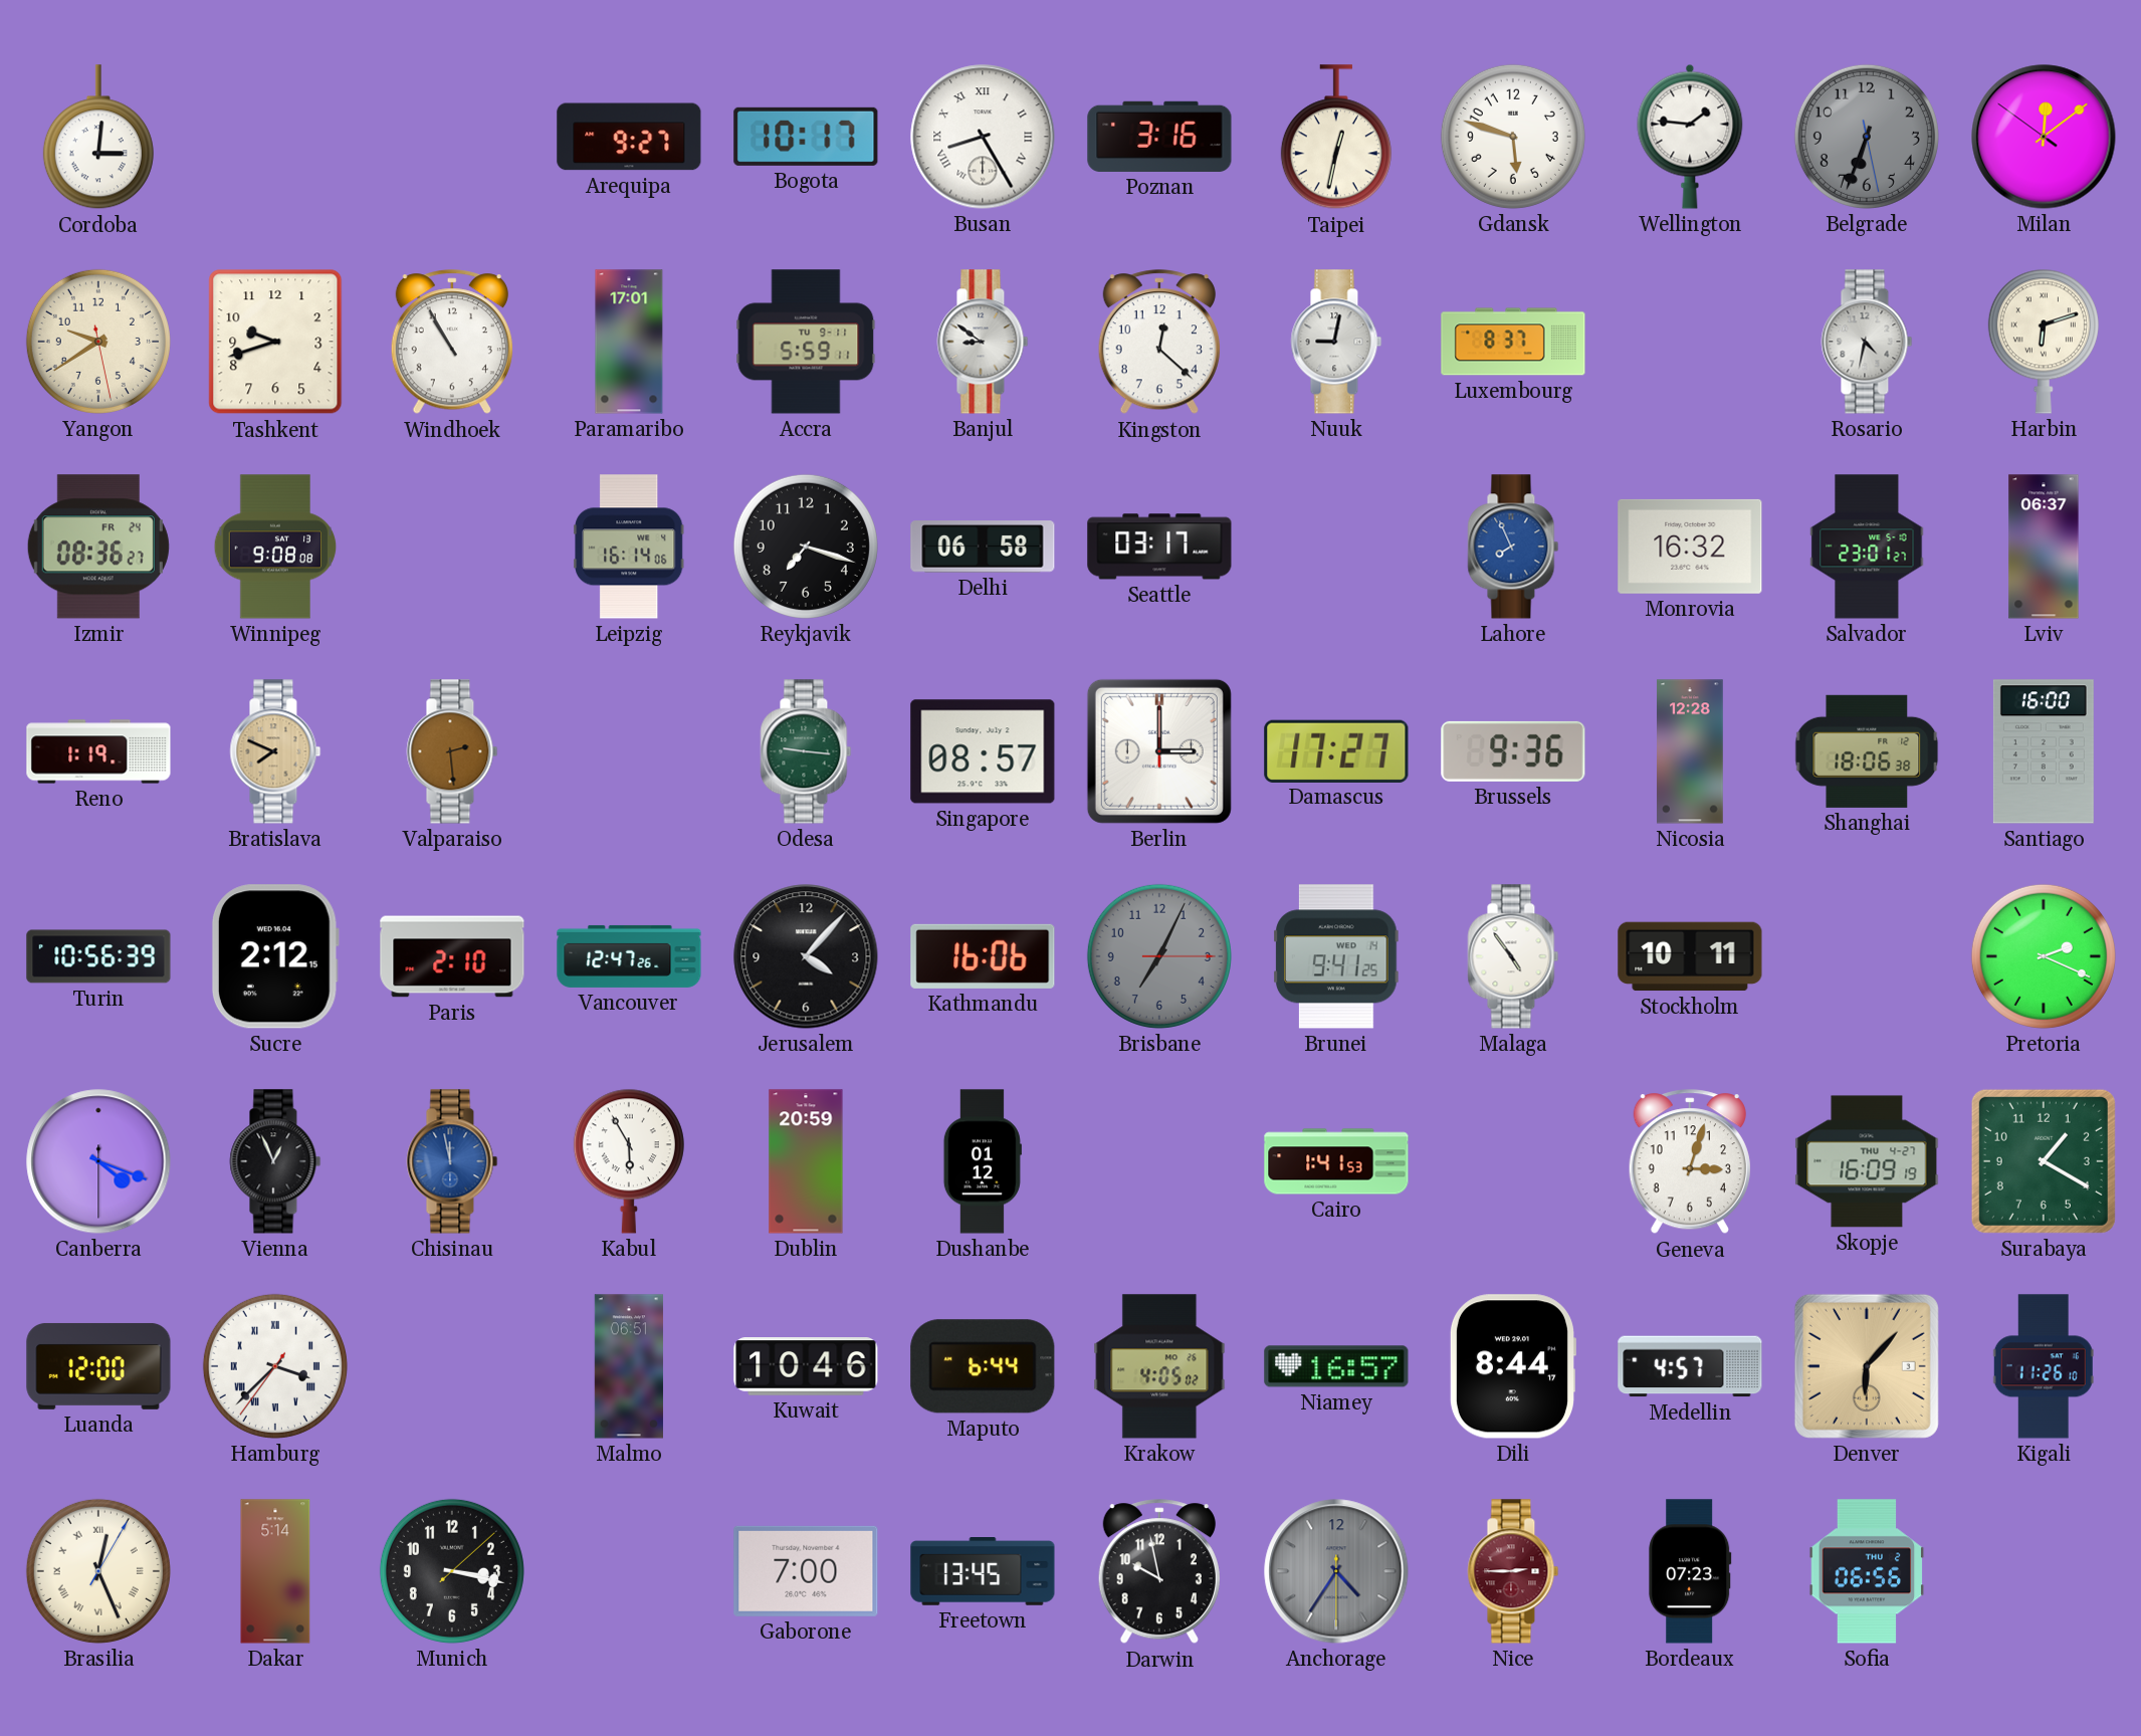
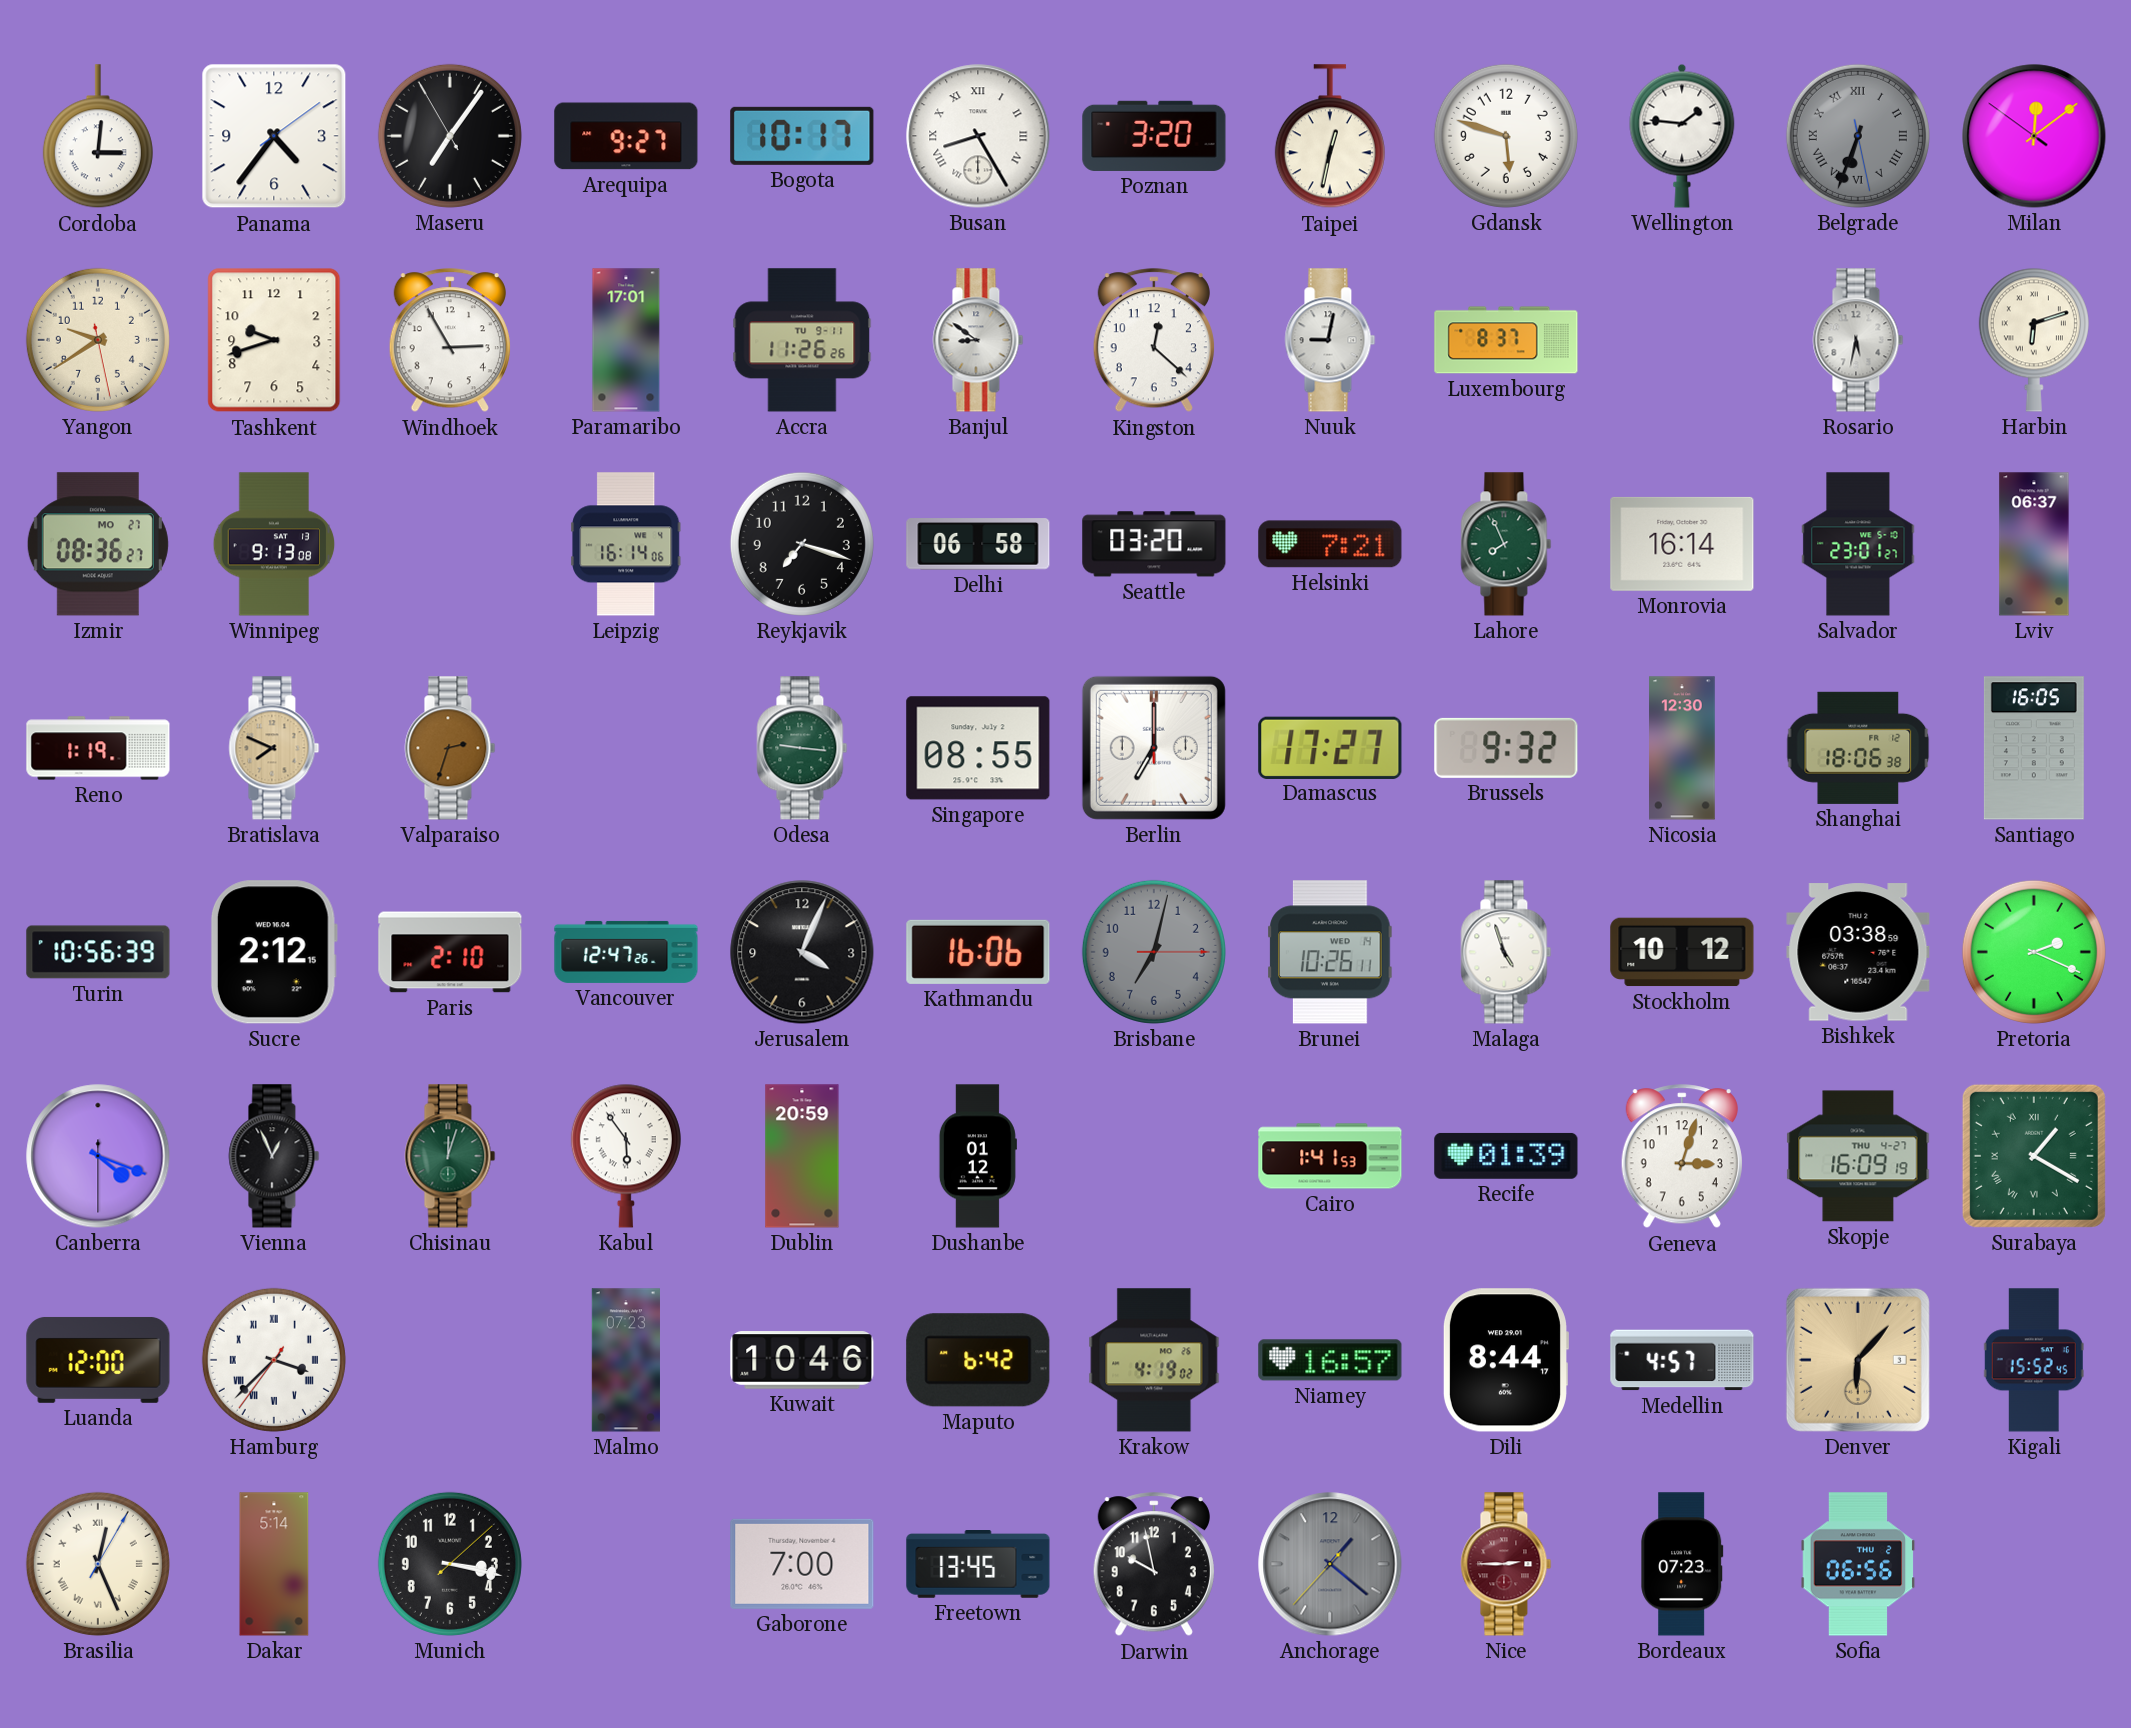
Panama: none -> 4:36 (274, 136)
Maseru: none -> 7:05 (450, 136)
Poznan: 3:16 -> 3:20 (1154, 136)
Belgrade numerals: Arabic -> Roman (1858, 136)
Windhoek: 10:55 -> 2:55 (450, 341)
Accra: 5:59 -> 11:26 (802, 340)
Rosario: 4:32 -> 5:32 (1858, 340)
Izmir date: FR 24 -> MO 27 (98, 544)
Winnipeg: 9:08 -> 9:13 (274, 544)
Seattle: 03:17 -> 03:20 (1154, 544)
Helsinki: none -> 7:21 (1330, 544)
Lahore dial: blue -> green (1506, 544)
Monrovia: 16:32 -> 16:14 (1682, 544)
Valparaiso: 2:29 -> 2:33 (450, 748)
Singapore: 08:57 -> 08:55 (978, 748)
Berlin: 3:00 -> 7:00 (1154, 748)
Brussels: 9:36 -> 9:32 (1506, 748)
Nicosia: 12:28 -> 12:30 (1682, 748)
Santiago: 16:00 -> 16:05 (2034, 748)
Jerusalem: 4:07 -> 4:04 (802, 952)
Brisbane: 7:04 -> 7:02 (1154, 952)
Brunei: 9:41 -> 10:26 (1330, 952)
Malaga: 4:54 -> 4:57 (1506, 952)
Stockholm: 10:11 -> 10:12 (1682, 952)
Bishkek: none -> 03:38 (1858, 952)
Chisinau: 11:58 -> 12:03 (450, 1156)
Chisinau dial: blue -> green (450, 1156)
Kabul: 5:55 -> 5:54 (626, 1156)
Recife: none -> 01:39 (1506, 1156)
Surabaya numerals: Arabic -> Roman (2034, 1156)
Malmo: 06:51 -> 07:23 (626, 1360)
Maputo: 6:44 -> 6:42 (978, 1360)
Krakow: 4:05 -> 4:19 (1154, 1360)
Kigali: 11:26 -> 15:52 (2034, 1360)
Anchorage: 4:35 -> 1:21 (1330, 1564)
